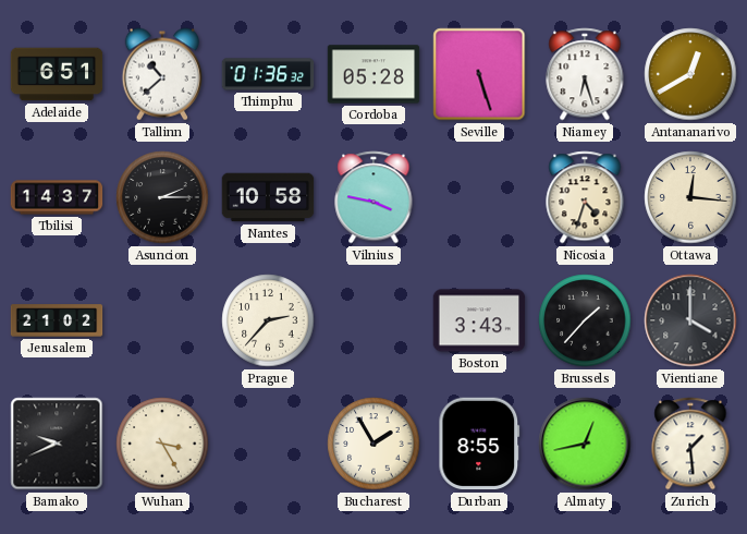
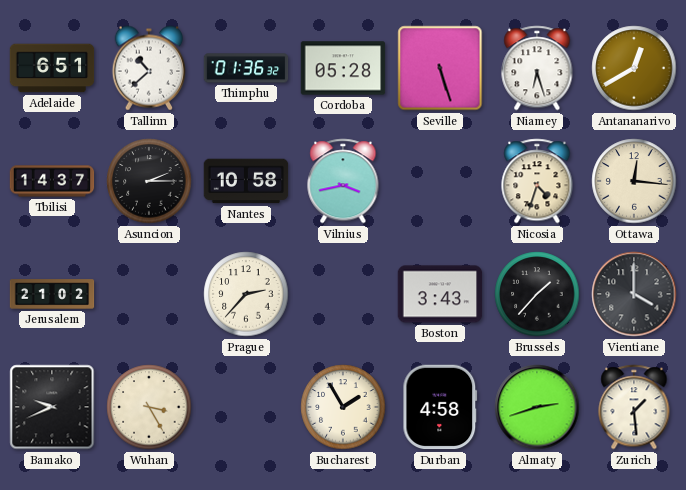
Vilnius: 3:47 -> 3:43 (343, 181)
Durban: 8:55 -> 4:58 (440, 407)
Almaty: 12:43 -> 2:42 (537, 407)
